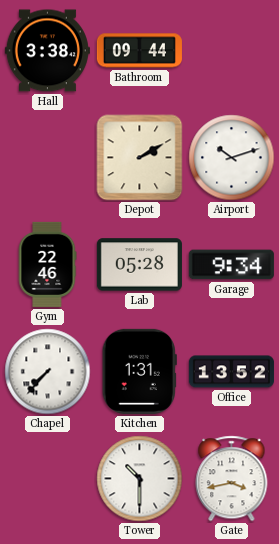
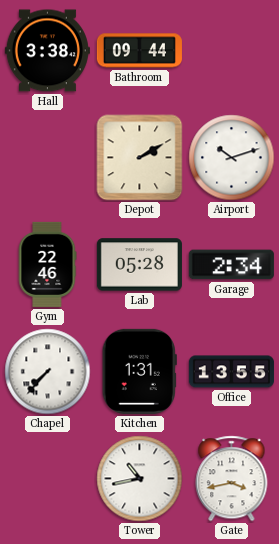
Garage: 9:34 -> 2:34 (231, 265)
Office: 13:52 -> 13:55 (231, 372)
Tower: 10:30 -> 10:43 (140, 479)
